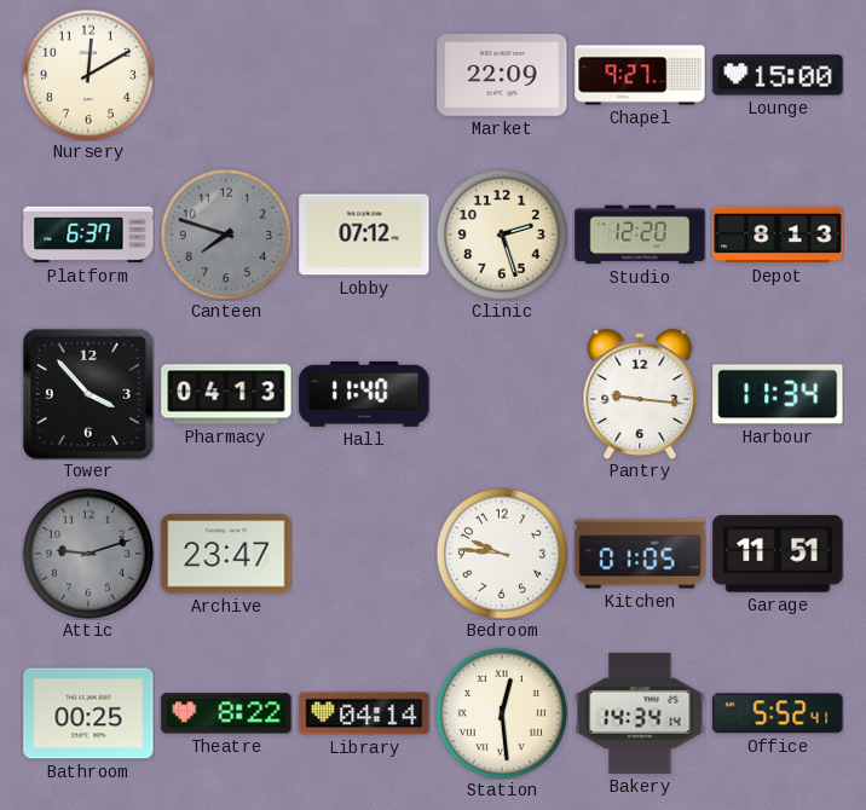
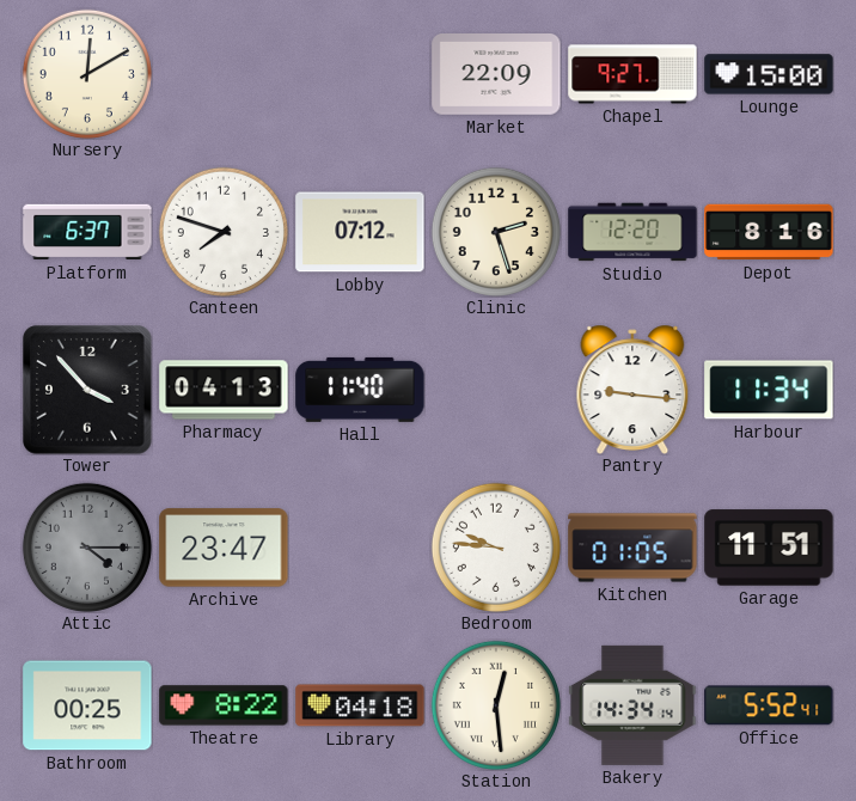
Canteen dial: grey -> white (224, 232)
Depot: 8:13 -> 8:16 (769, 232)
Attic: 9:12 -> 4:15 (87, 548)
Library: 04:14 -> 04:18 (360, 705)
